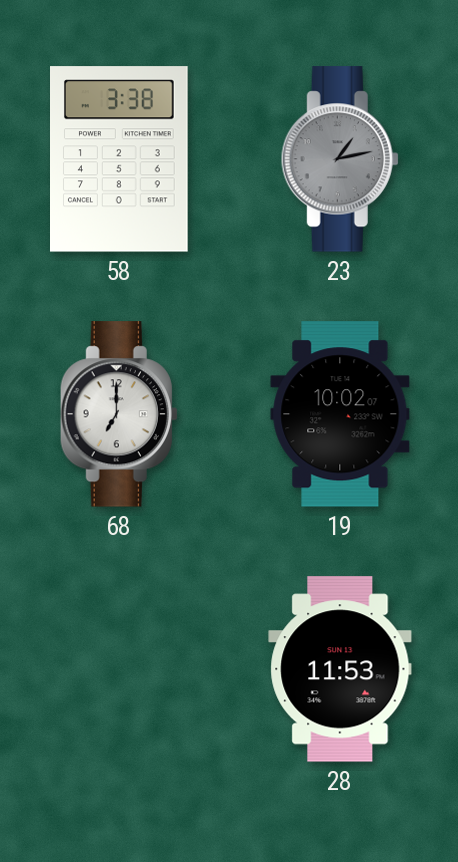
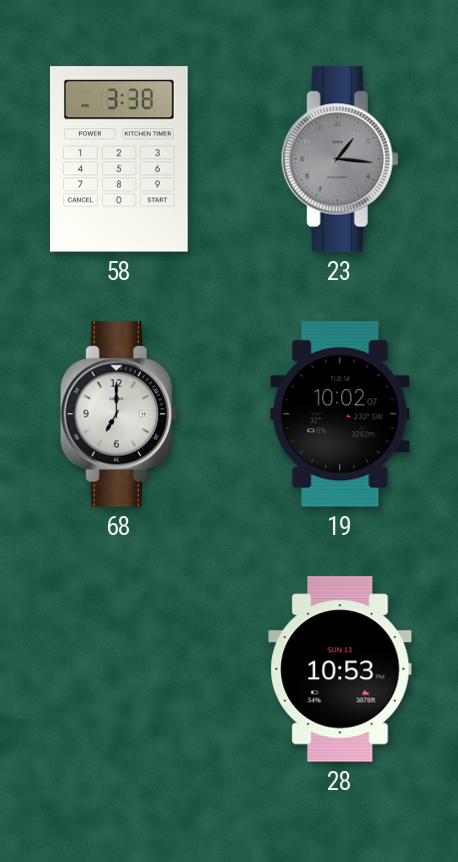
23: 1:13 -> 1:16 (340, 159)
28: 11:53 -> 10:53 (340, 669)
